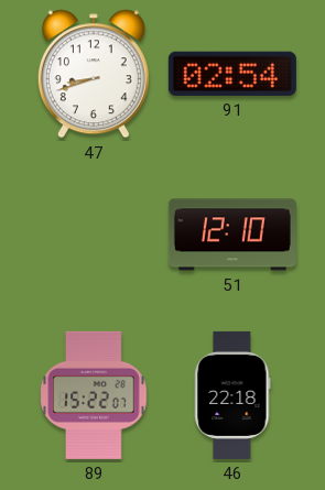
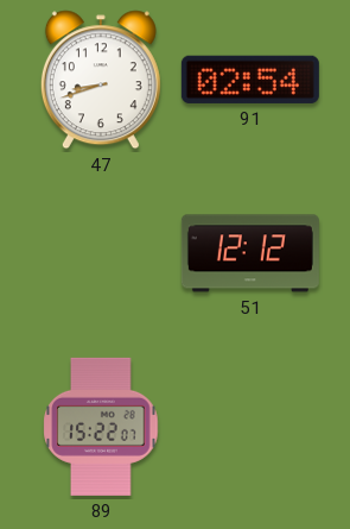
51: 12:10 -> 12:12 (250, 253)
46: 22:18 -> none (232, 395)
